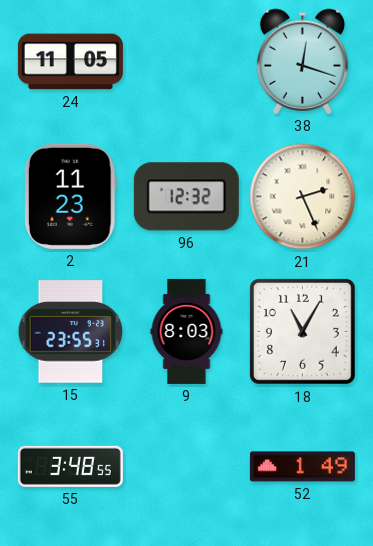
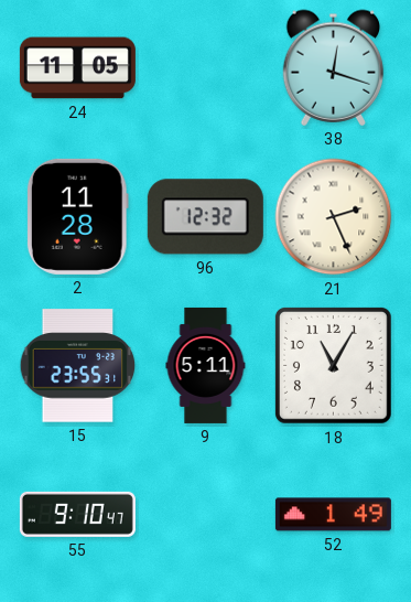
2: 11:23 -> 11:28 (77, 216)
9: 8:03 -> 5:11 (206, 365)
55: 3:48 -> 9:10 (77, 514)
